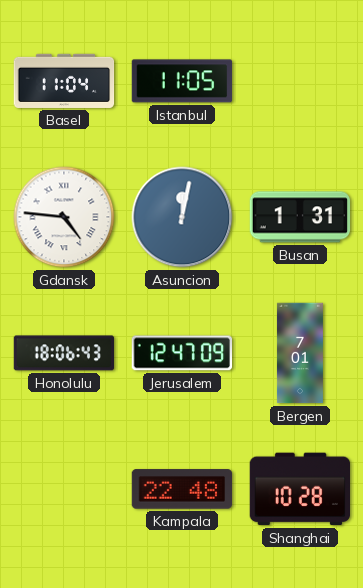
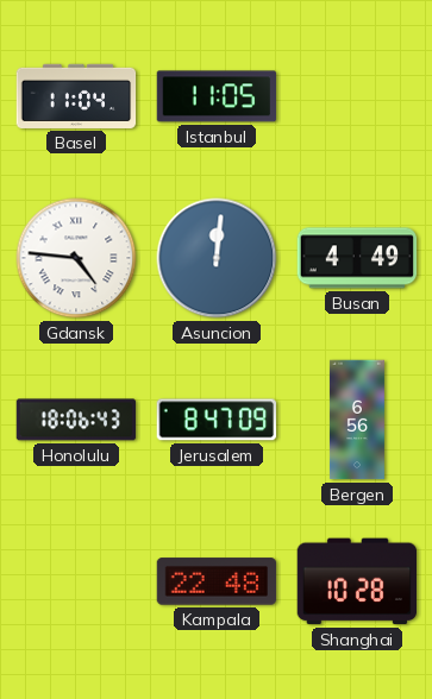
Asuncion: 12:02 -> 12:01 (217, 258)
Busan: 1:31 -> 4:49 (357, 258)
Jerusalem: 12:47 -> 8:47 (215, 420)
Bergen: 7:01 -> 6:56 (357, 420)
